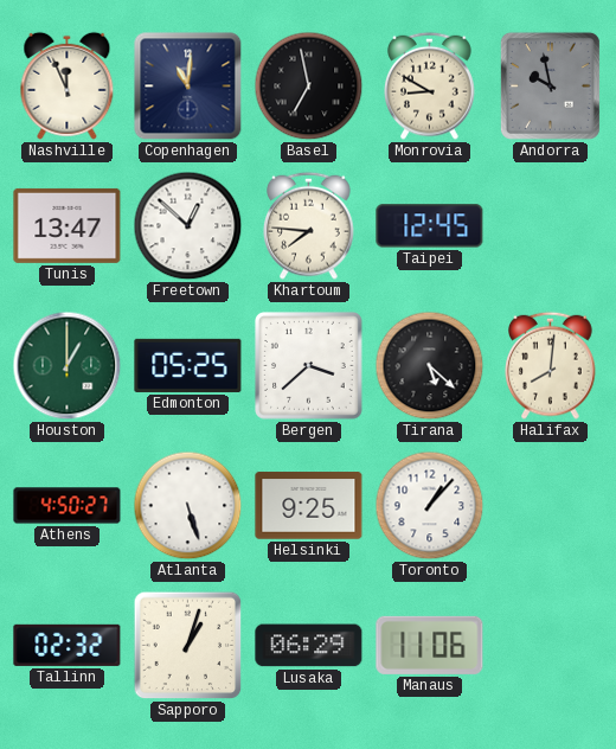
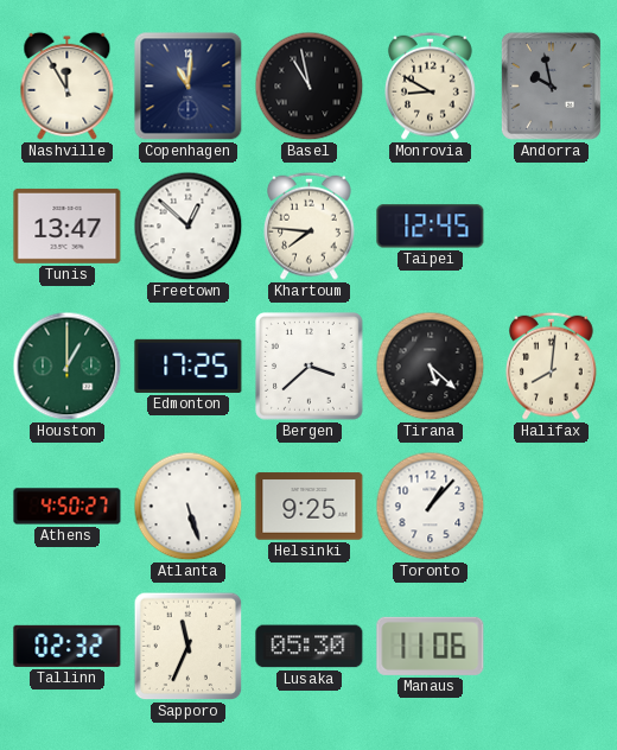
Nashville: 11:56 -> 11:55 (68, 85)
Basel: 6:58 -> 10:58 (310, 87)
Edmonton: 05:25 -> 17:25 (189, 366)
Sapporo: 1:03 -> 11:34 (189, 647)
Lusaka: 06:29 -> 05:30 (310, 647)
